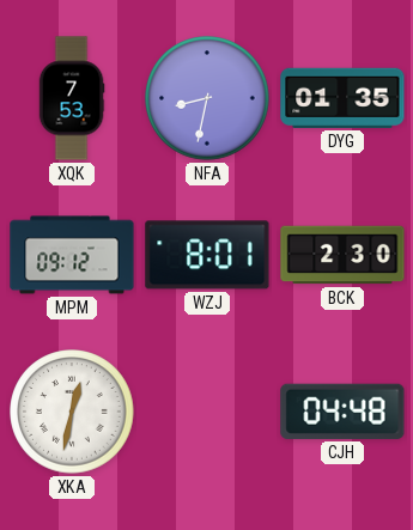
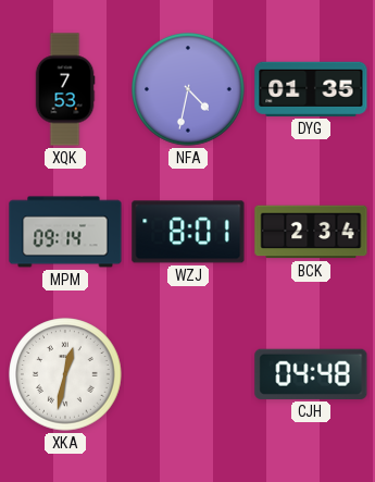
NFA: 8:32 -> 4:32 (188, 89)
MPM: 09:12 -> 09:14 (65, 232)
BCK: 2:30 -> 2:34 (311, 232)
